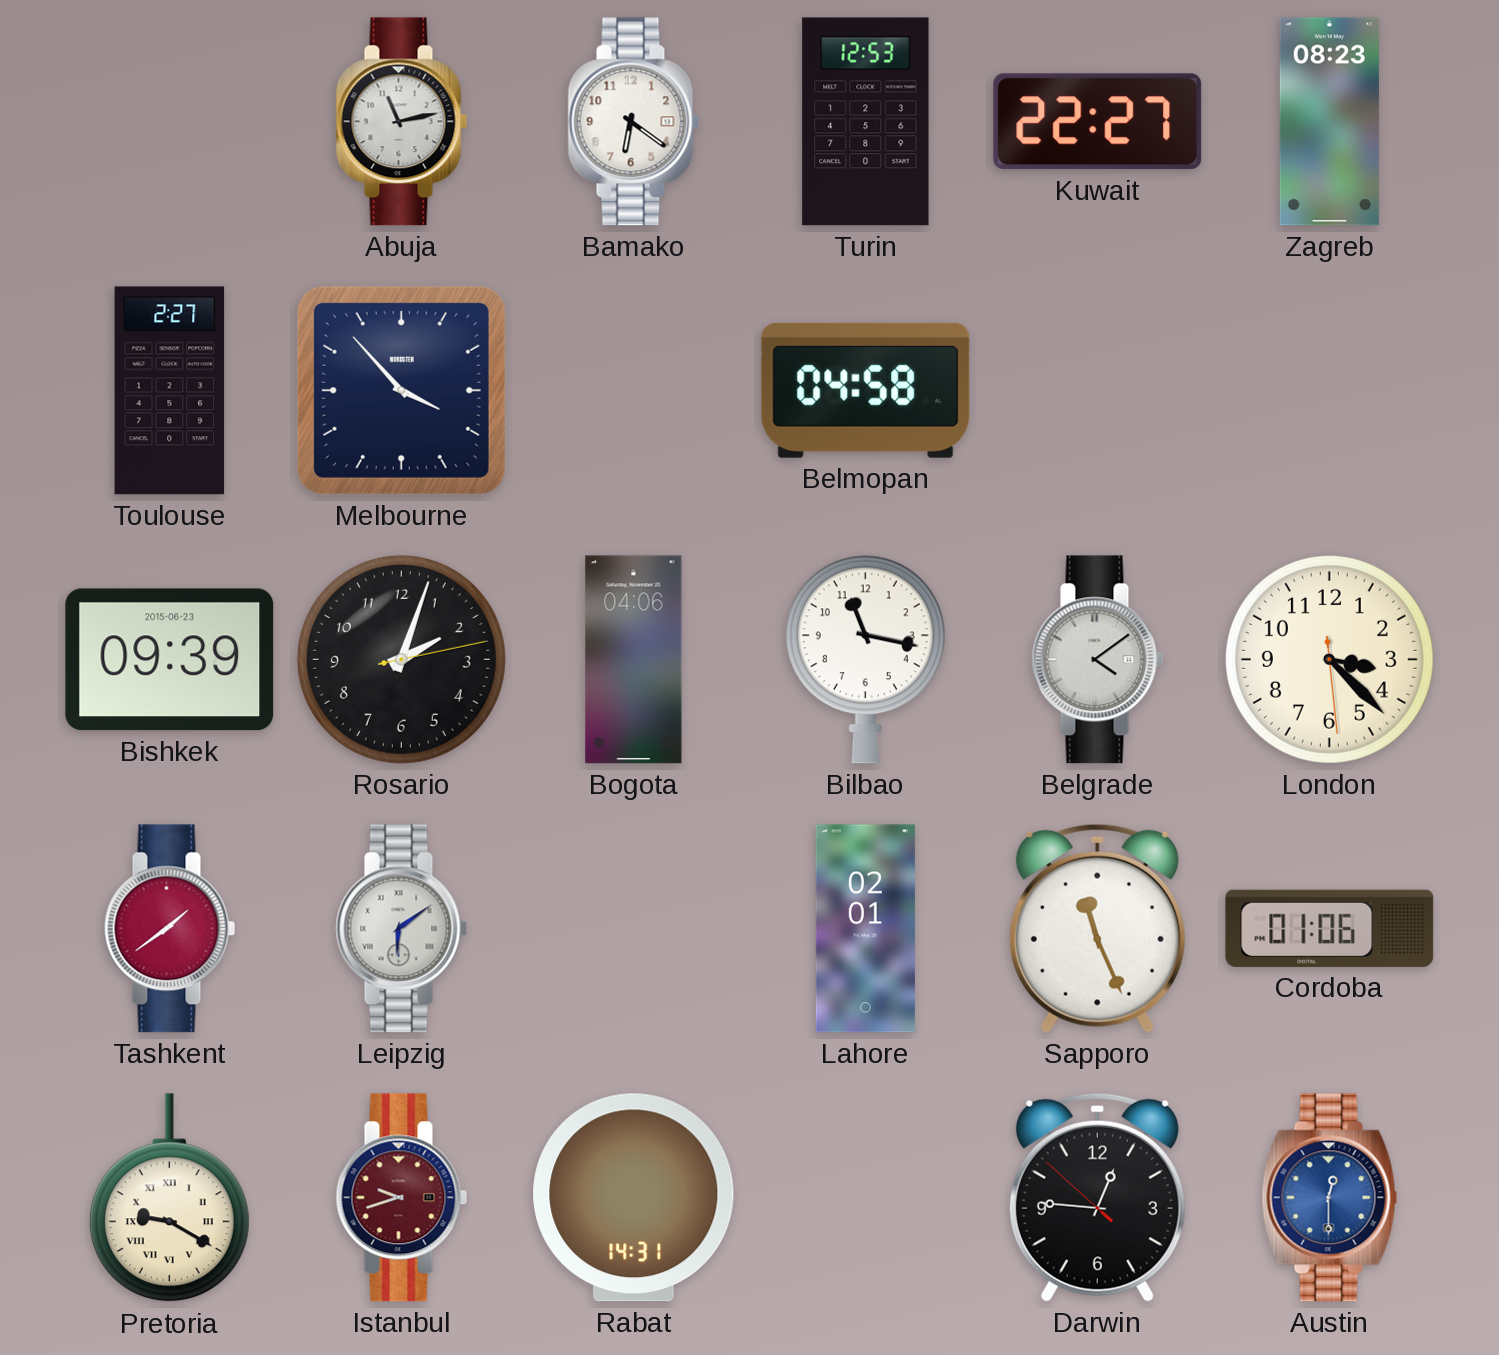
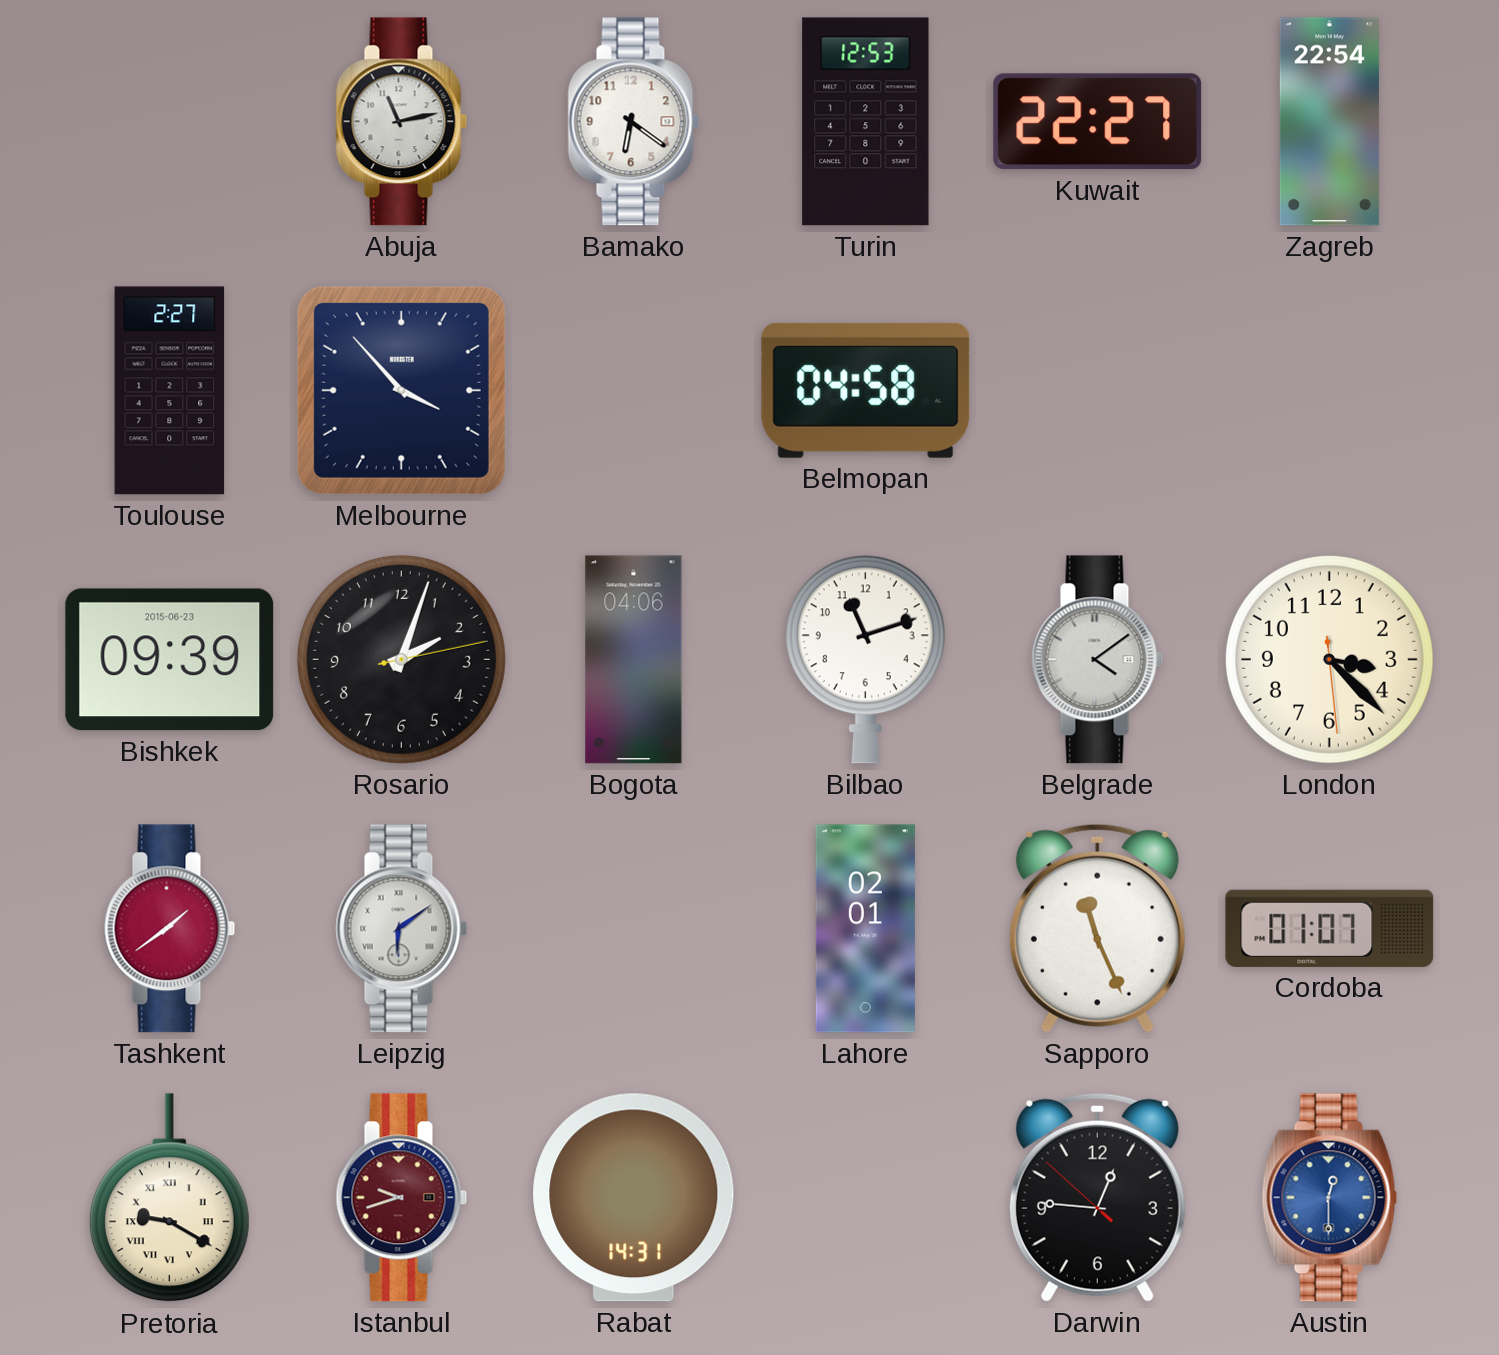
Zagreb: 08:23 -> 22:54 (1329, 122)
Bilbao: 11:17 -> 11:12 (865, 659)
Cordoba: 01:06 -> 01:07 (1330, 928)
